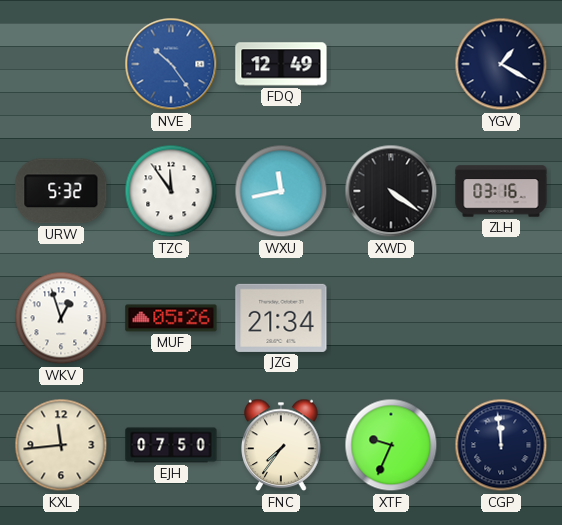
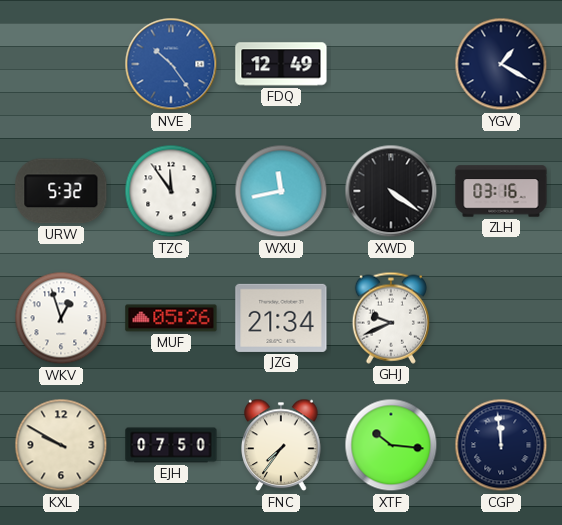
GHJ: none -> 9:41 (391, 318)
KXL: 11:44 -> 9:50 (61, 445)
XTF: 9:34 -> 10:16 (391, 445)
